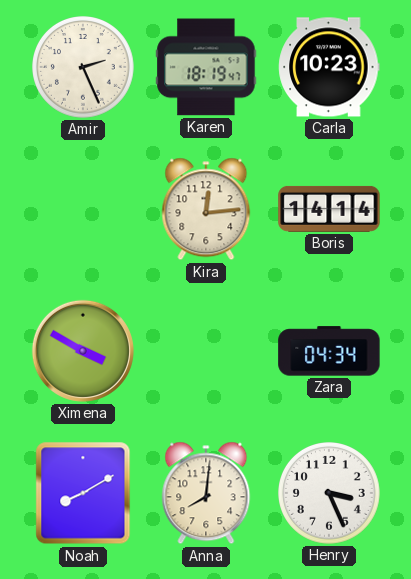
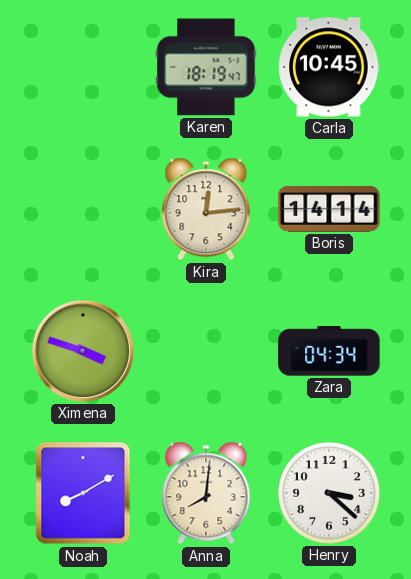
Amir: 2:26 -> none (84, 68)
Carla: 10:23 -> 10:45 (329, 67)
Ximena: 3:50 -> 3:48 (83, 351)
Henry: 3:26 -> 3:22 (330, 494)
